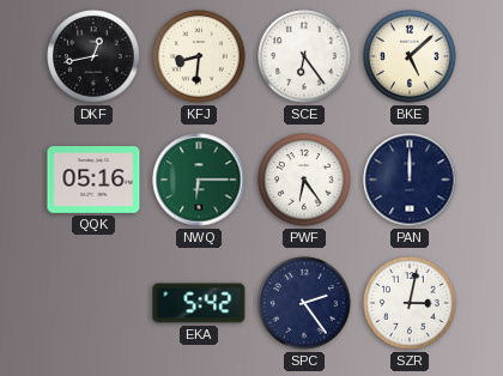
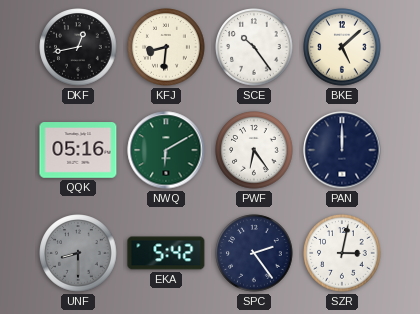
SCE: 6:24 -> 10:24 (254, 47)
NWQ: 6:15 -> 6:10 (166, 150)
UNF: none -> 8:30 (78, 253)
